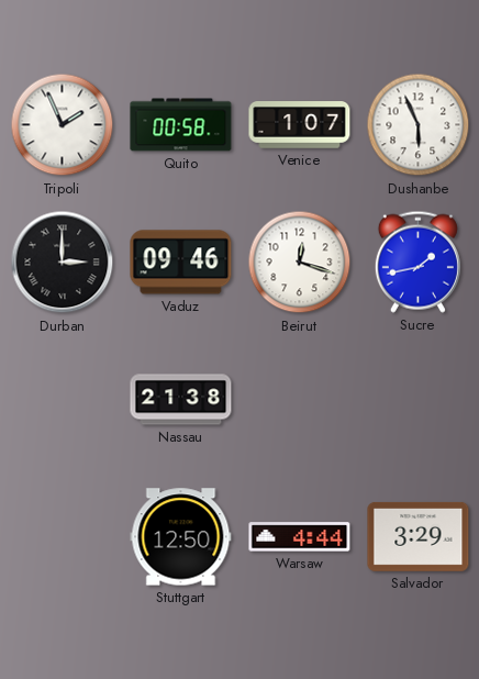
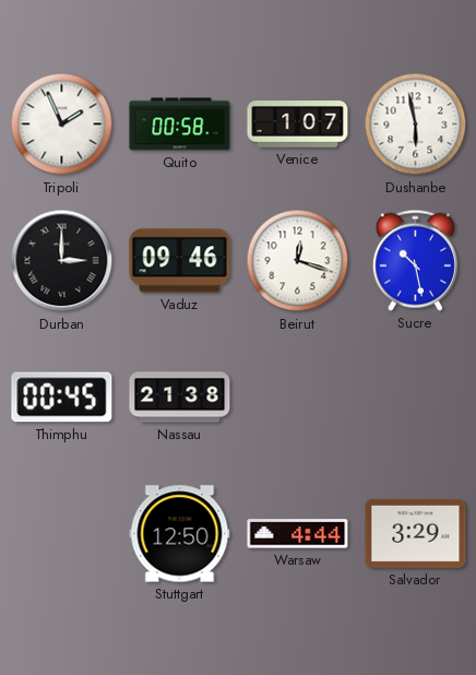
Dushanbe: 5:56 -> 5:58 (416, 125)
Sucre: 1:43 -> 10:28 (415, 260)
Thimphu: none -> 00:45 (62, 398)
